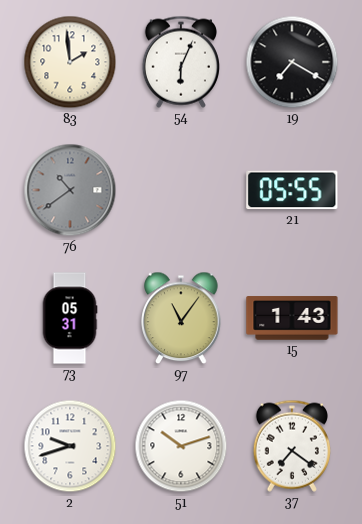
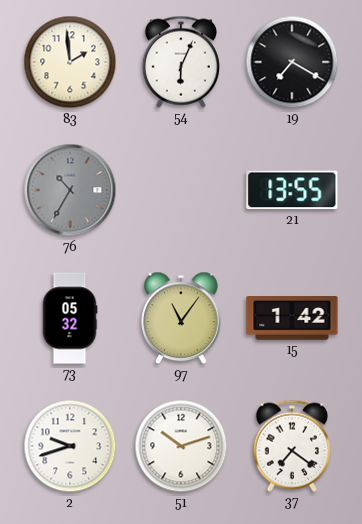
76: 10:39 -> 10:35 (70, 190)
21: 05:55 -> 13:55 (292, 190)
73: 05:31 -> 05:32 (70, 318)
15: 1:43 -> 1:42 (292, 318)
